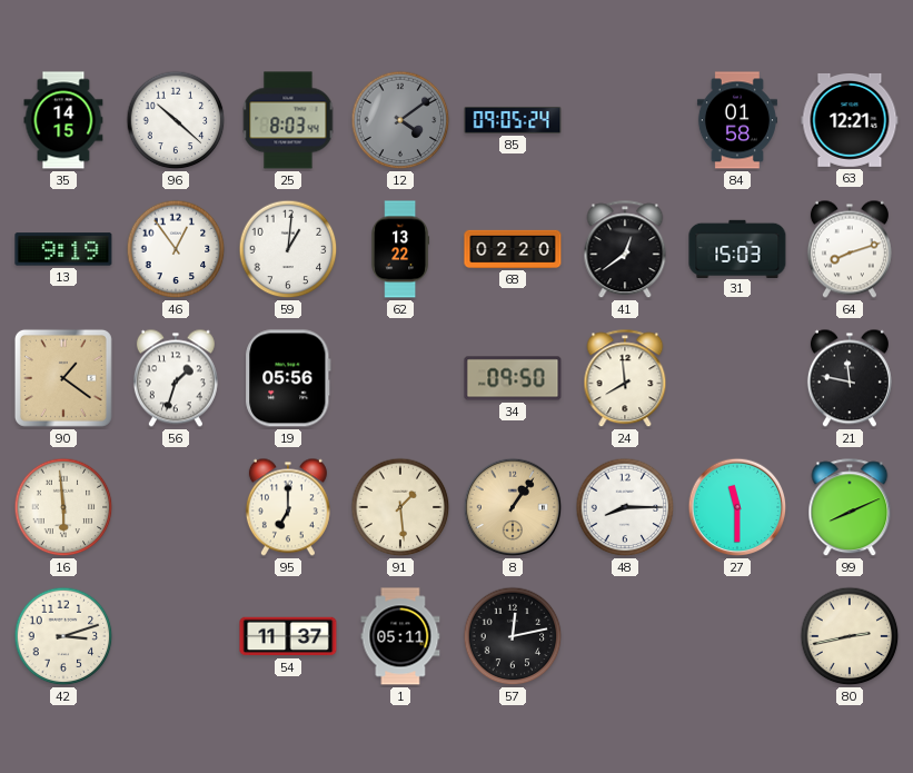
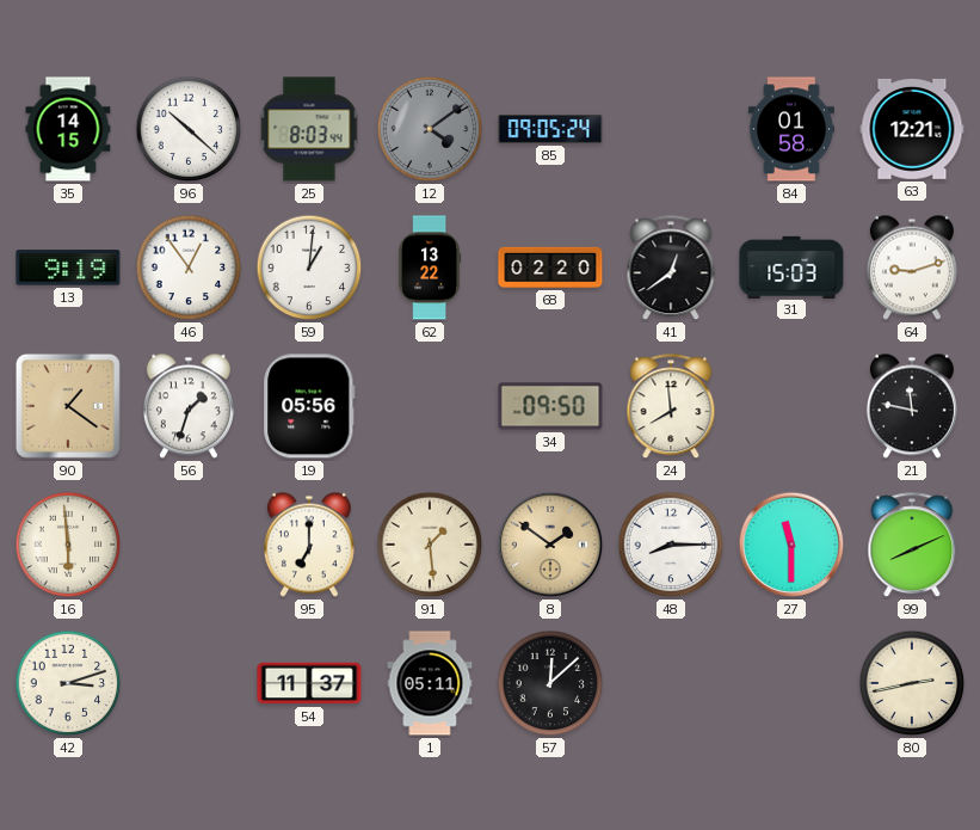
64: 8:12 -> 9:12 (912, 268)
8: 1:06 -> 1:51 (550, 545)
57: 12:13 -> 12:08 (550, 683)
